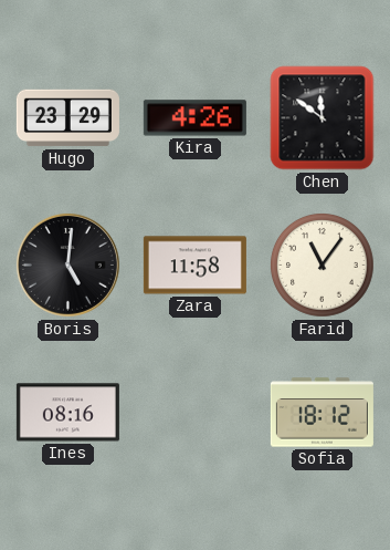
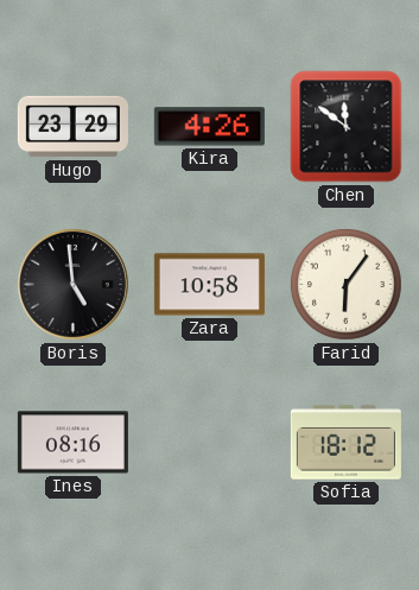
Boris: 5:01 -> 4:59 (72, 284)
Zara: 11:58 -> 10:58 (209, 285)
Farid: 11:06 -> 6:06 (347, 285)
